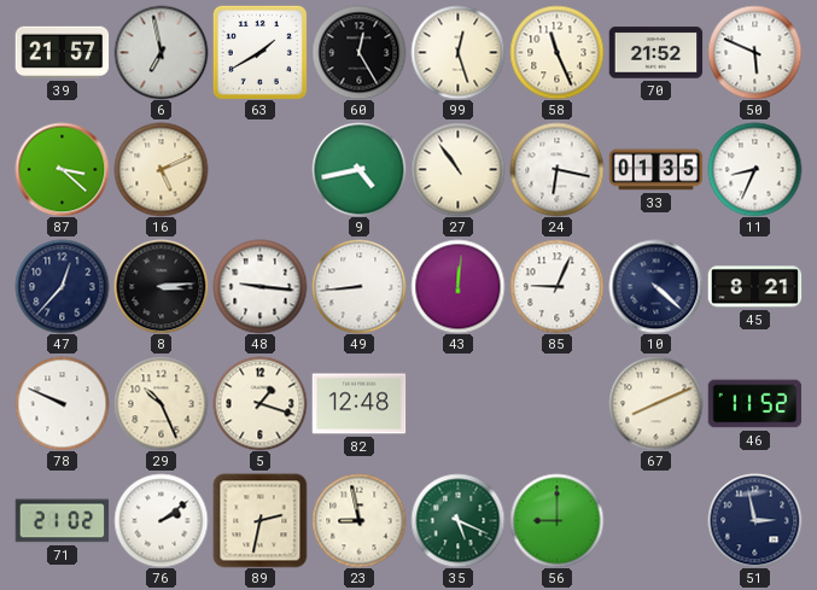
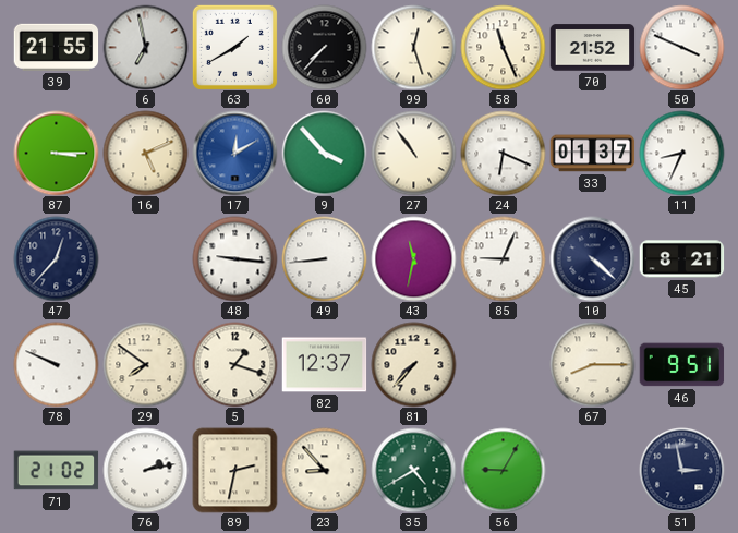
39: 21:57 -> 21:55 (56, 47)
60: 12:25 -> 7:37 (324, 47)
50: 5:49 -> 3:49 (681, 47)
87: 3:22 -> 3:15 (56, 153)
17: none -> 12:10 (234, 153)
9: 4:43 -> 3:53 (324, 153)
24: 6:17 -> 6:19 (503, 153)
33: 01:35 -> 01:37 (592, 154)
8: 3:14 -> none (161, 286)
43: 12:01 -> 11:32 (413, 258)
29: 10:26 -> 7:51 (145, 364)
82: 12:48 -> 12:37 (324, 365)
81: none -> 7:37 (413, 364)
67: 8:11 -> 8:15 (592, 364)
46: 11:52 -> 9:51 (681, 365)
76: 2:09 -> 2:13 (145, 470)
23: 8:58 -> 8:53 (324, 470)
35: 5:19 -> 4:40 (413, 470)
56: 9:00 -> 9:05 (503, 470)
